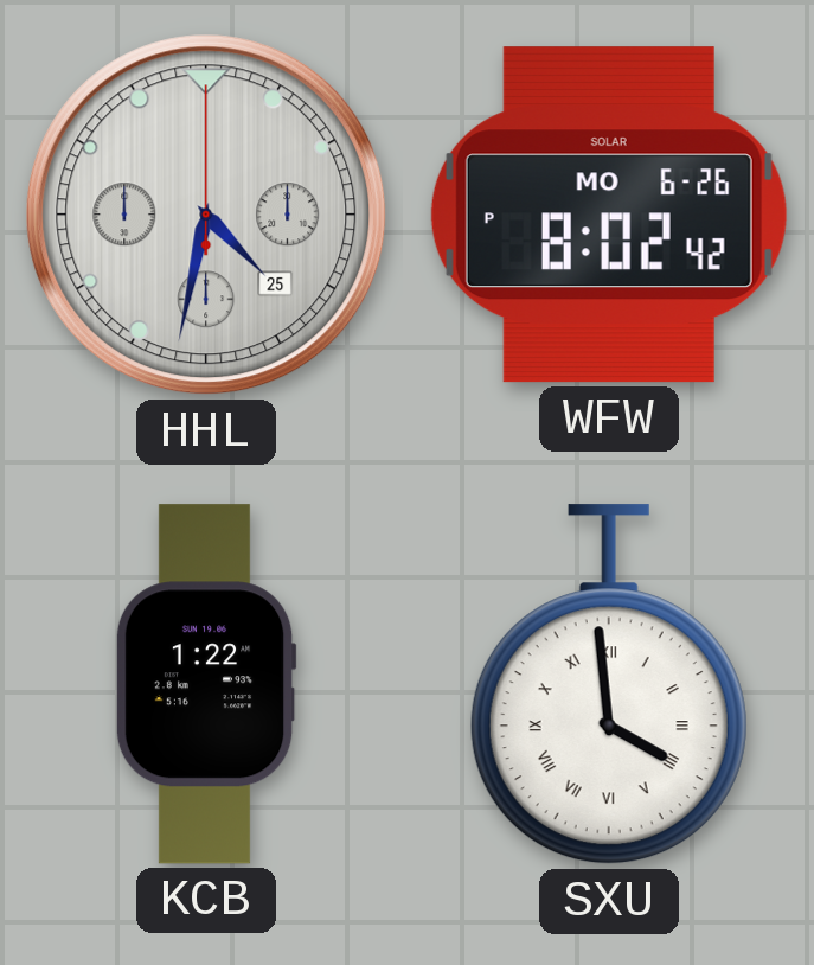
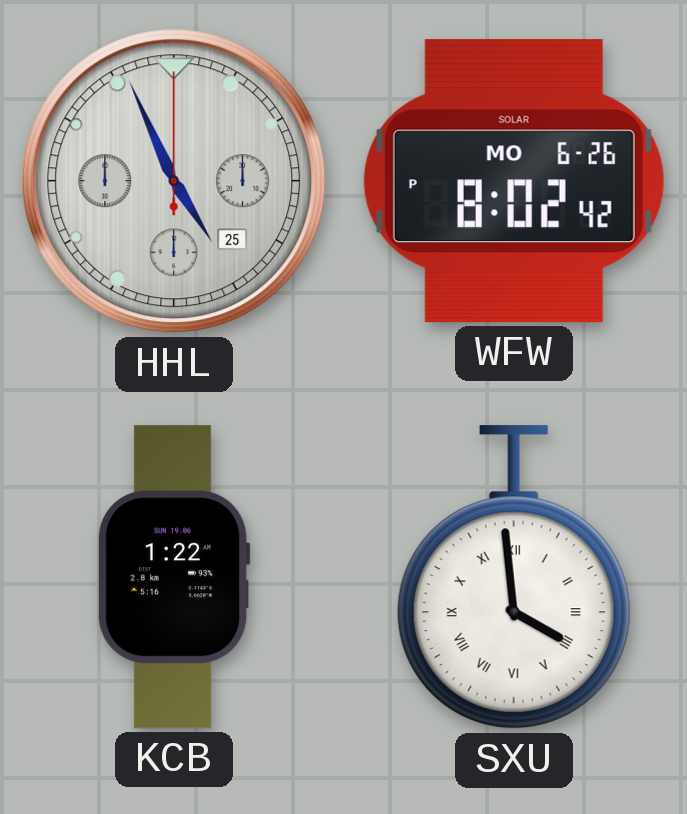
HHL: 4:32 -> 4:56 (174, 181)
